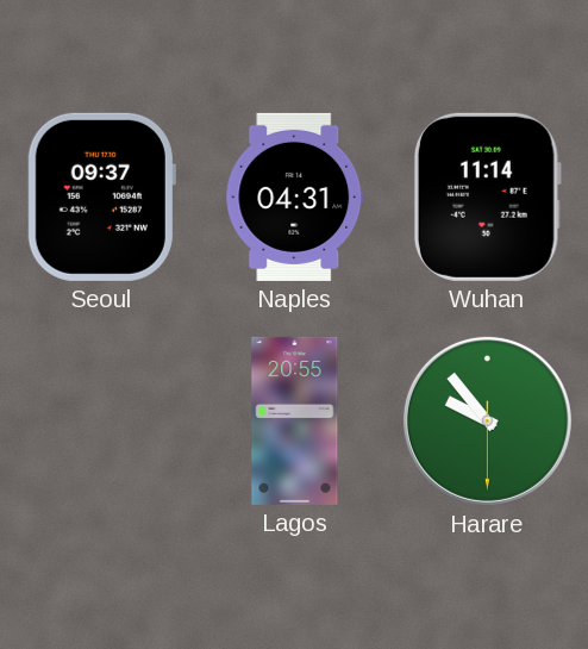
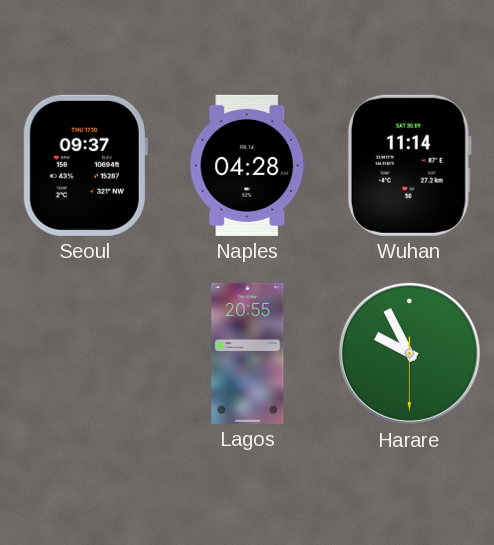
Naples: 04:31 -> 04:28 (248, 165)
Harare: 9:53 -> 9:55 (409, 353)
